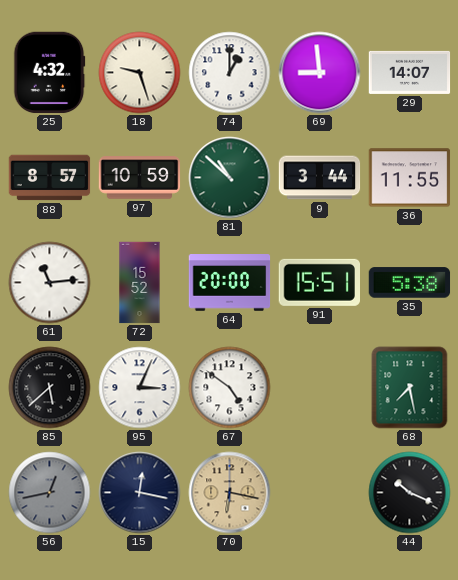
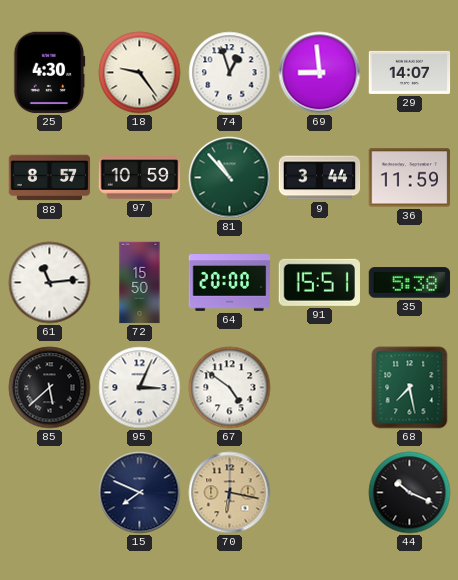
25: 4:32 -> 4:30 (49, 73)
18: 9:27 -> 9:24 (140, 73)
74: 1:00 -> 12:57 (230, 73)
81: 10:52 -> 10:53 (230, 178)
36: 11:55 -> 11:59 (410, 178)
72: 15:52 -> 15:50 (140, 283)
56: 12:43 -> none (50, 493)
15: 12:17 -> 7:49 (140, 493)
